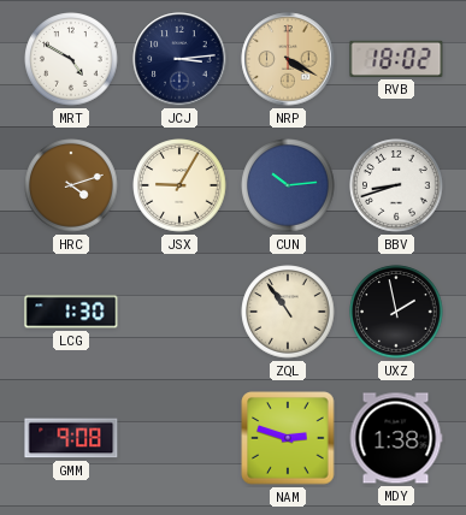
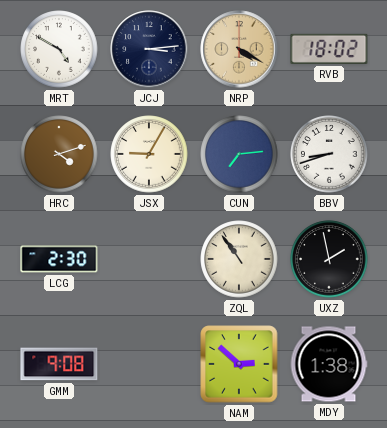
CUN: 10:14 -> 7:14 (239, 154)
LCG: 1:30 -> 2:30 (59, 259)
NAM: 2:48 -> 2:52 (239, 364)
